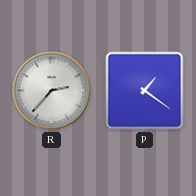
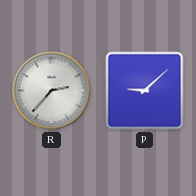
P: 1:21 -> 9:08 (145, 91)
